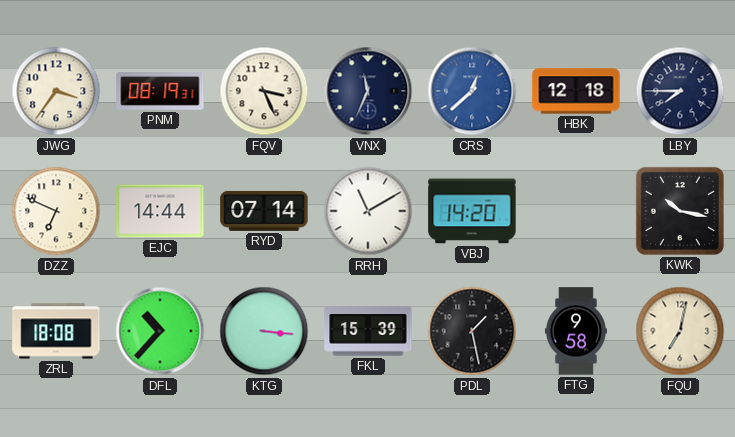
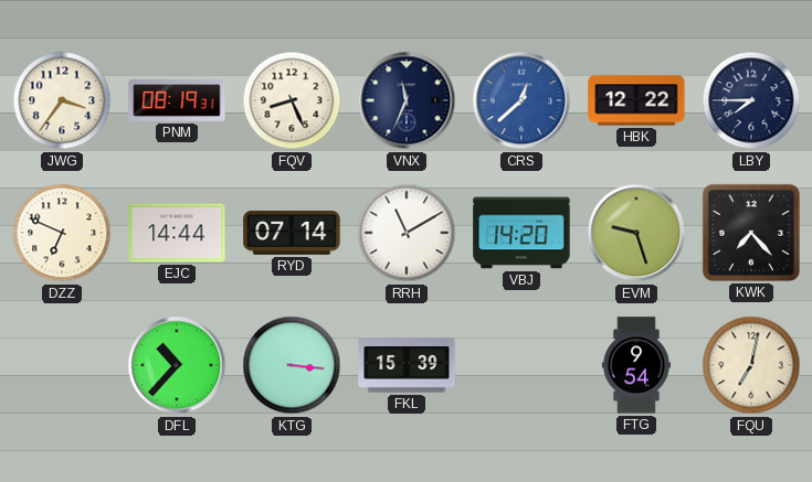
FQV: 3:26 -> 8:26 (292, 100)
HBK: 12:18 -> 12:22 (636, 100)
EVM: none -> 9:27 (636, 233)
KWK: 10:17 -> 7:23 (751, 233)
ZRL: 18:08 -> none (56, 331)
PDL: 1:28 -> none (472, 331)
FTG: 9:58 -> 9:54 (636, 365)
